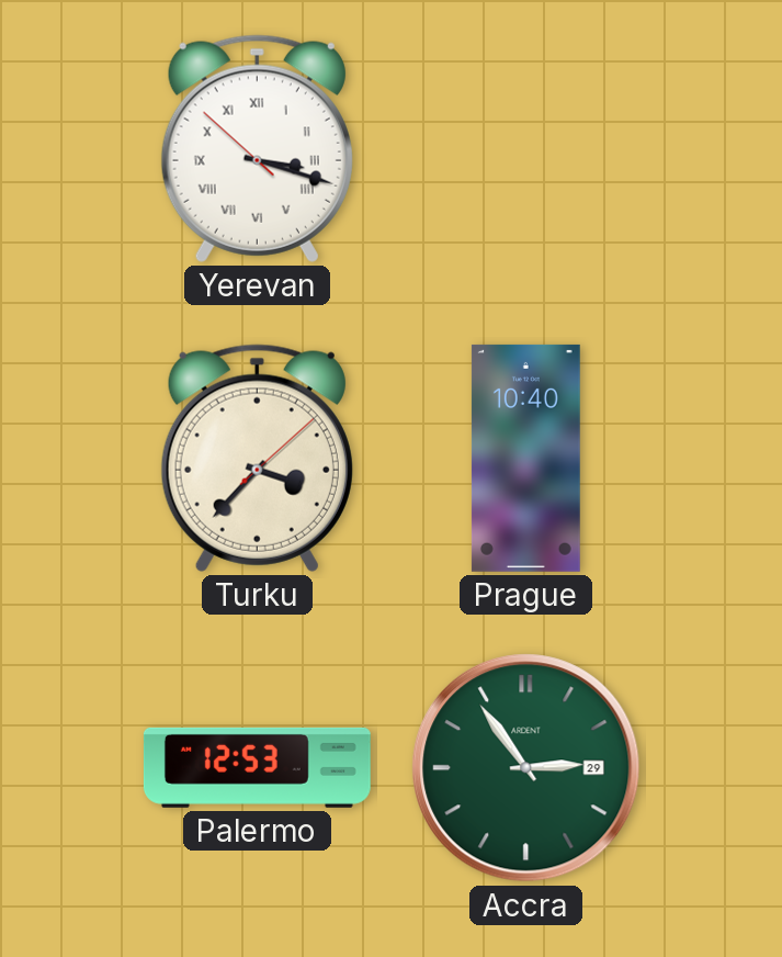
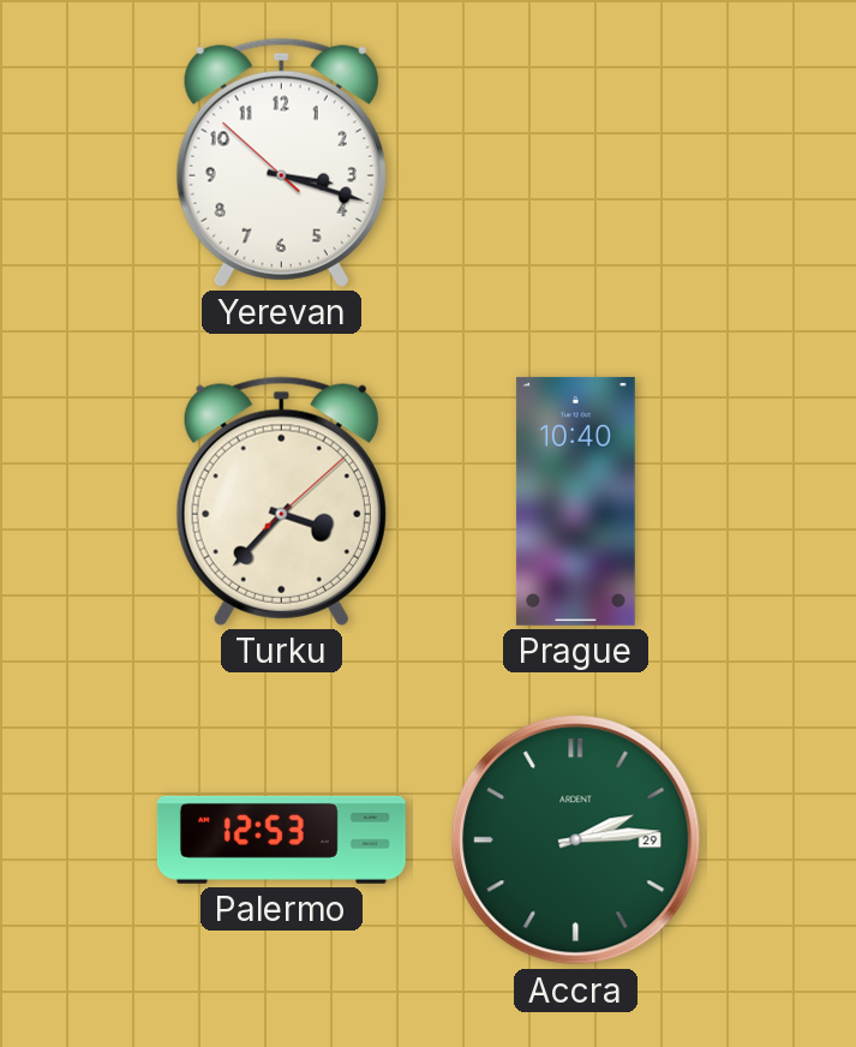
Yerevan numerals: Roman -> Arabic (281, 162)
Accra: 2:54 -> 2:14 (576, 840)
